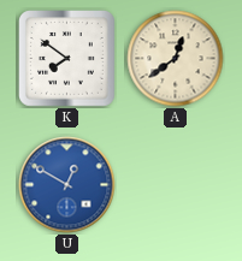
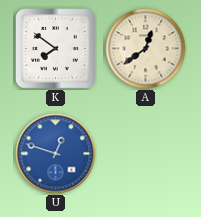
U: 12:50 -> 12:48 (56, 154)
